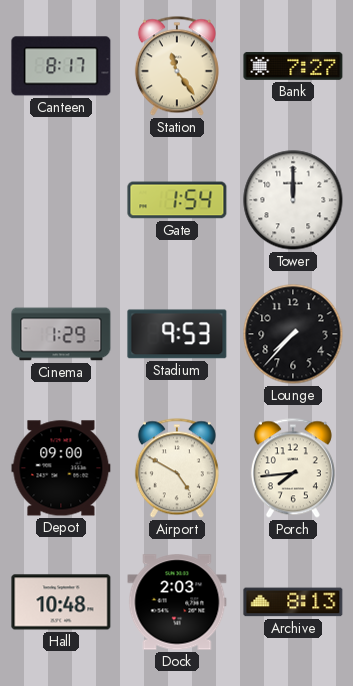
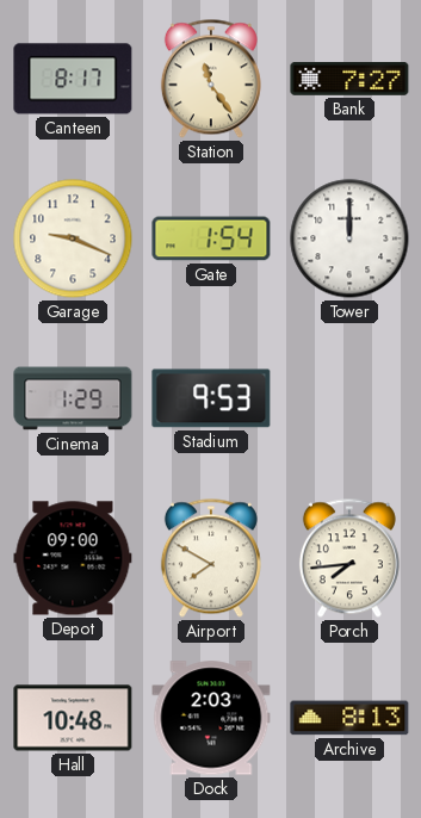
Garage: none -> 9:19 (73, 238)
Lounge: 7:37 -> none (293, 334)
Airport: 4:50 -> 7:50 (211, 558)
